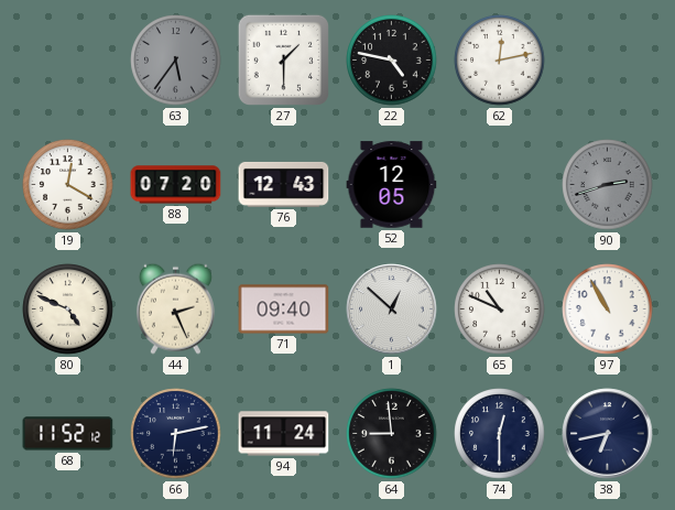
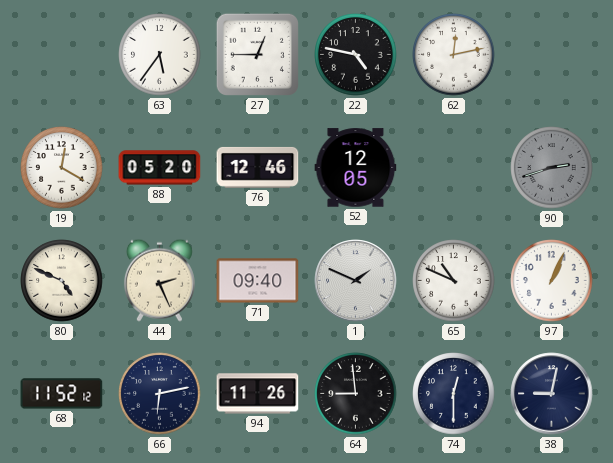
63 dial: grey -> white (160, 55)
27: 1:30 -> 12:45 (257, 54)
88: 07:20 -> 05:20 (160, 168)
76: 12:43 -> 12:46 (258, 167)
1: 12:52 -> 1:49 (356, 281)
97: 10:55 -> 1:04 (552, 281)
94: 11:24 -> 11:26 (258, 394)
38: 6:43 -> 9:02 (552, 394)
